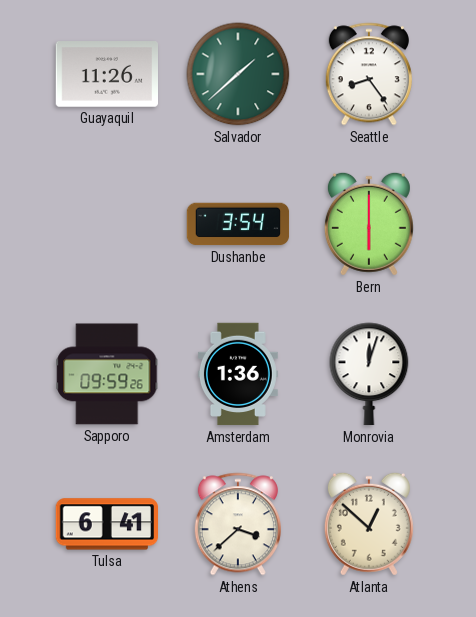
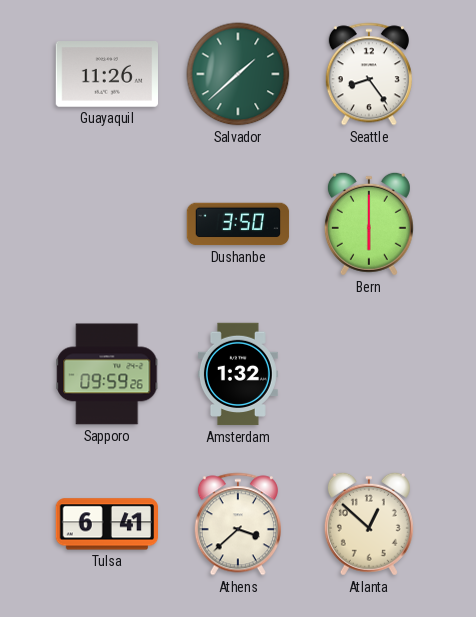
Dushanbe: 3:54 -> 3:50 (238, 224)
Amsterdam: 1:36 -> 1:32 (238, 374)
Monrovia: 12:03 -> none (369, 374)
